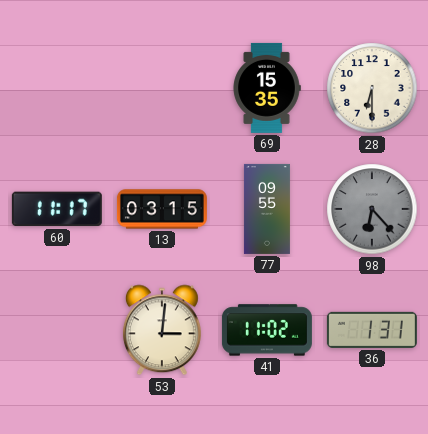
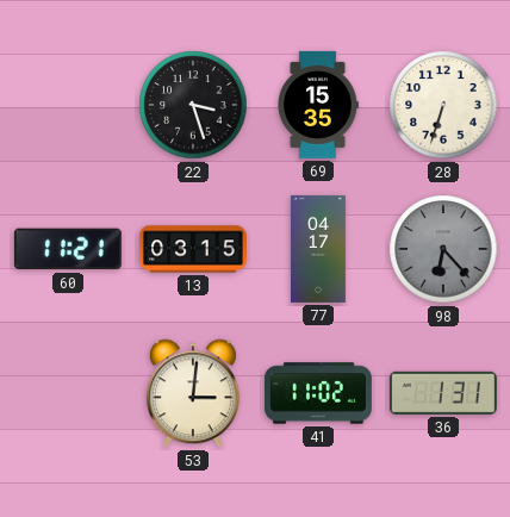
22: none -> 3:27 (193, 105)
28: 6:30 -> 6:33 (443, 105)
60: 11:17 -> 11:21 (68, 249)
77: 09:55 -> 04:17 (318, 249)
